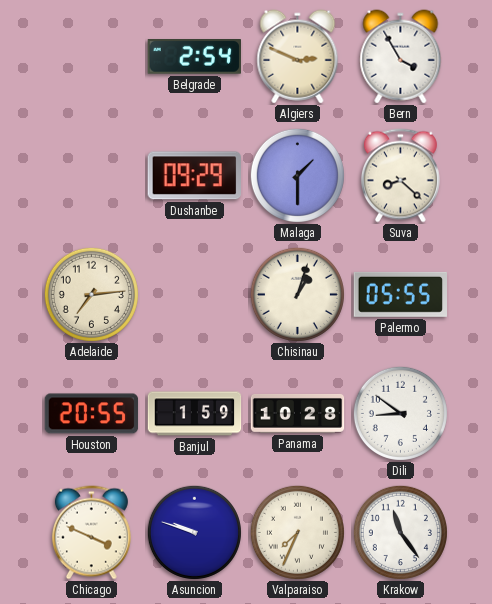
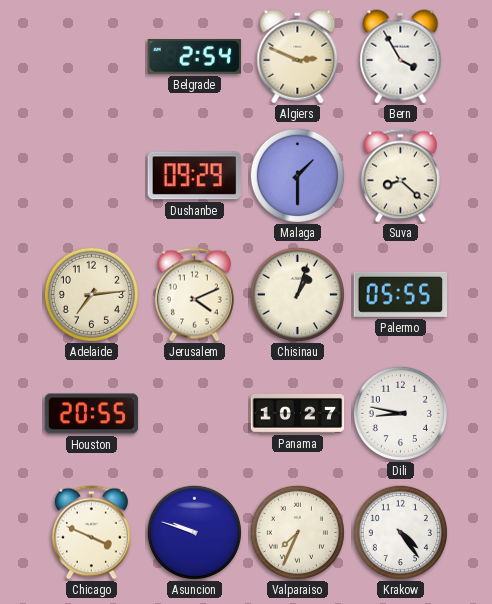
Jerusalem: none -> 4:11 (194, 295)
Banjul: 1:59 -> none (195, 414)
Panama: 10:28 -> 10:27 (298, 413)
Dili: 8:51 -> 8:47 (400, 413)
Krakow: 11:24 -> 4:24 (400, 532)
